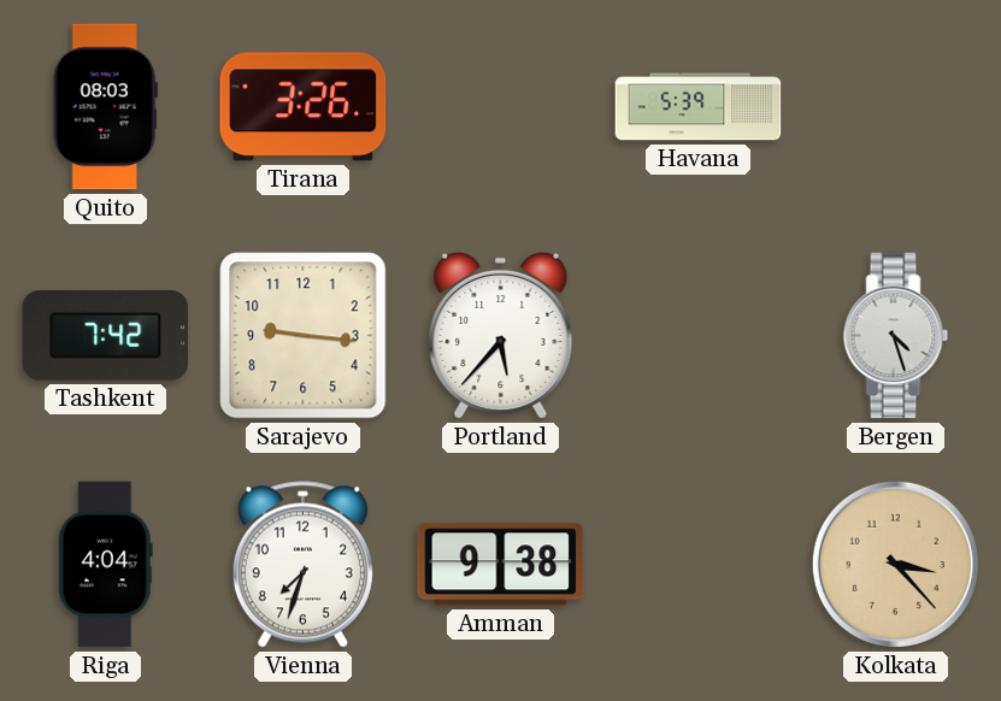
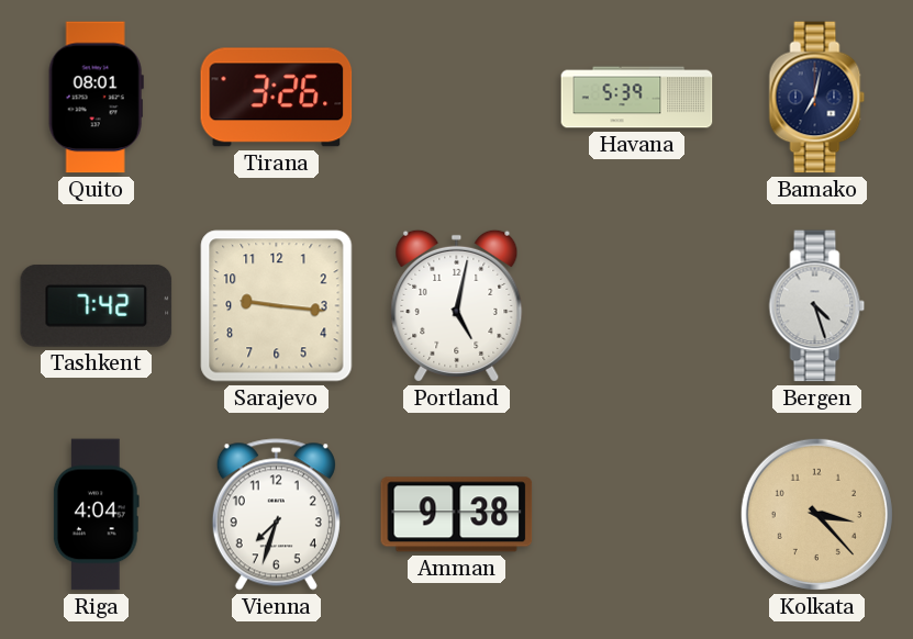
Quito: 08:03 -> 08:01 (96, 98)
Bamako: none -> 7:02 (817, 98)
Portland: 5:37 -> 5:02 (457, 305)
